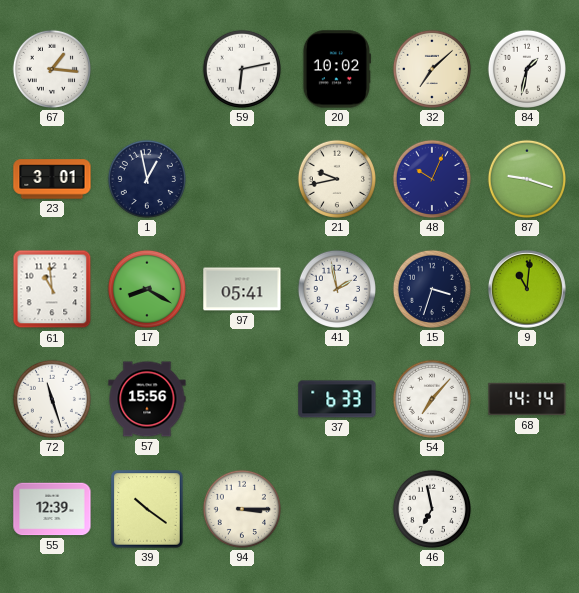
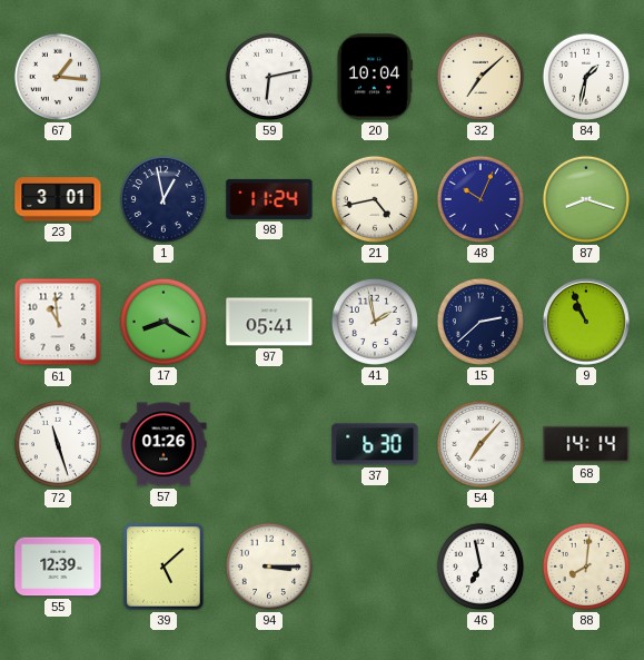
20: 10:02 -> 10:04 (374, 77)
98: none -> 11:24 (269, 199)
21: 9:43 -> 4:43 (375, 199)
87: 9:18 -> 8:18 (586, 199)
15: 3:33 -> 2:38 (480, 322)
9: 11:01 -> 10:56 (586, 322)
57: 15:56 -> 01:26 (164, 444)
37: 6:33 -> 6:30 (375, 444)
39: 10:21 -> 5:08 (164, 567)
88: none -> 8:01 (586, 567)
